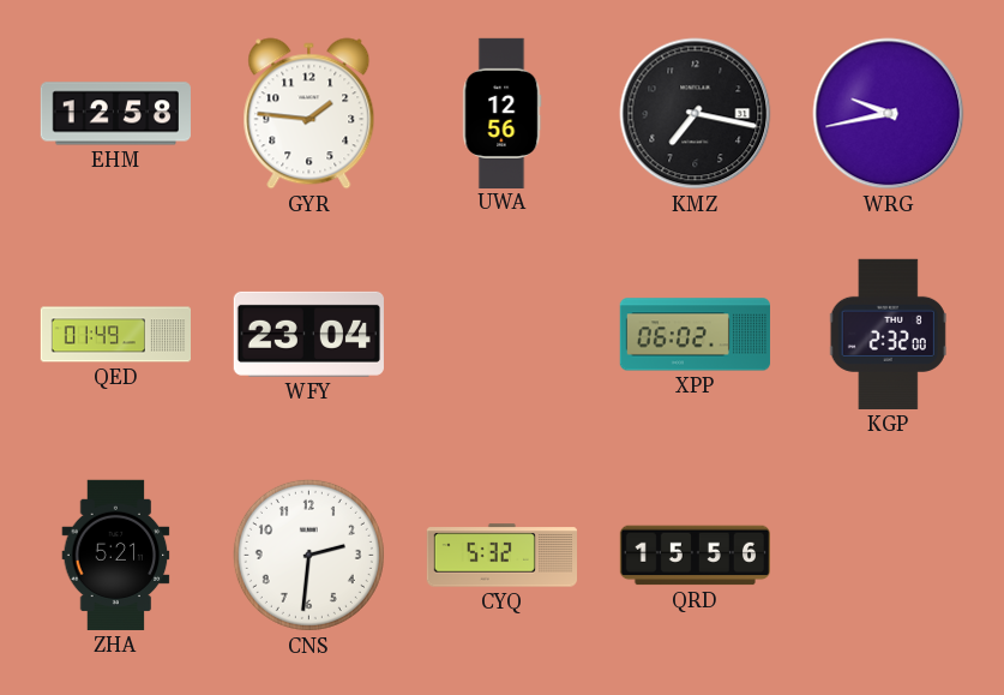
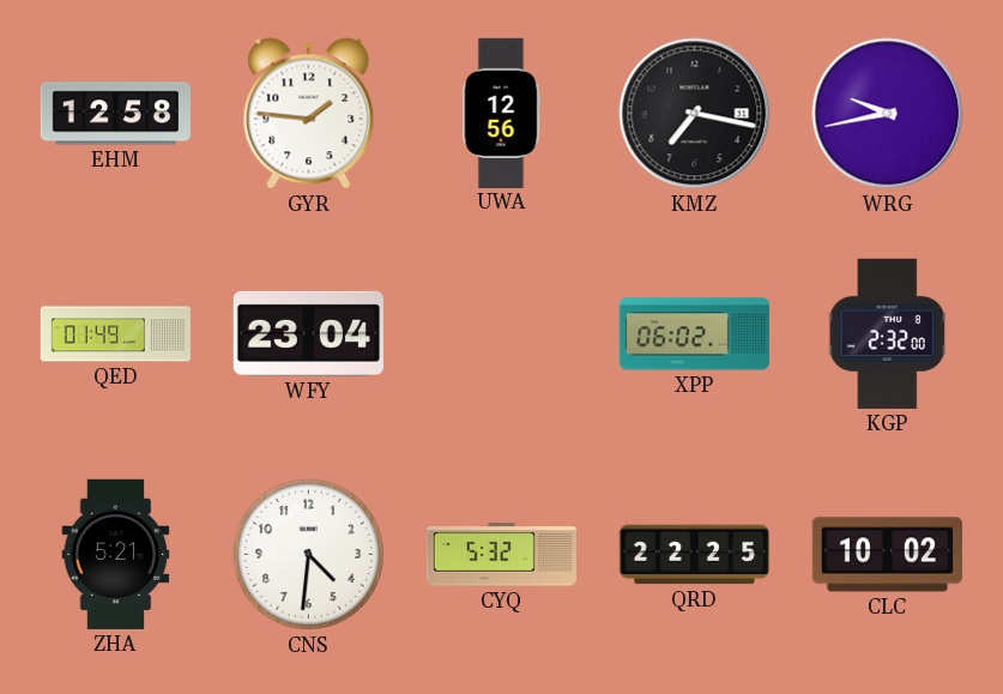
CNS: 2:31 -> 4:31 (308, 554)
QRD: 15:56 -> 22:25 (694, 555)
CLC: none -> 10:02 (887, 555)
